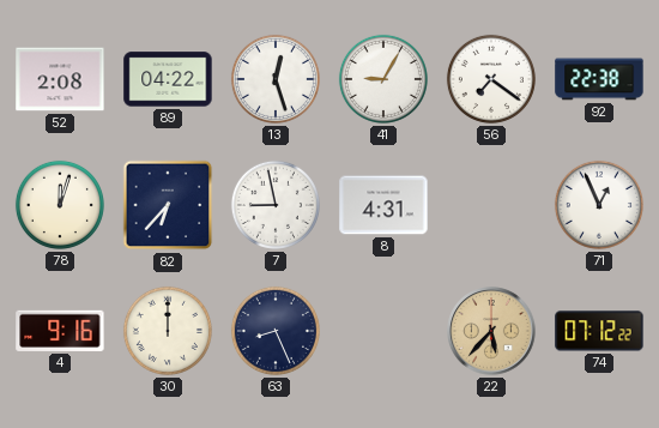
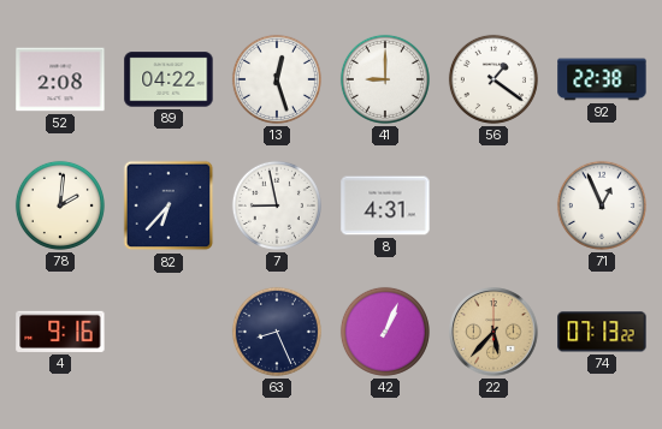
41: 9:05 -> 9:00 (385, 79)
56: 7:21 -> 1:21 (493, 79)
78: 12:03 -> 2:01 (60, 205)
30: 12:00 -> none (168, 331)
42: none -> 1:04 (385, 332)
74: 07:12 -> 07:13 (602, 332)
